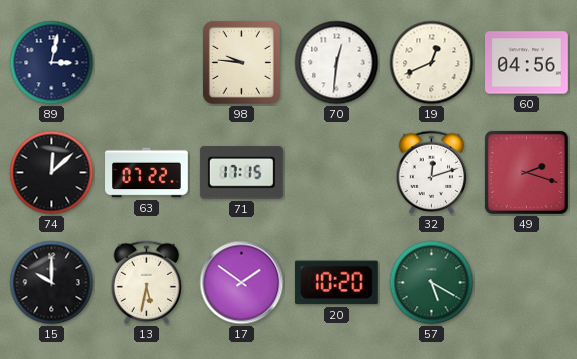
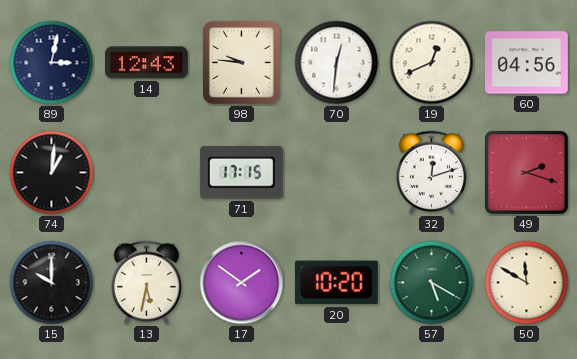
14: none -> 12:43 (147, 63)
74: 12:08 -> 1:01 (52, 173)
63: 07:22 -> none (147, 173)
50: none -> 11:50 (527, 283)
